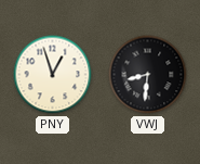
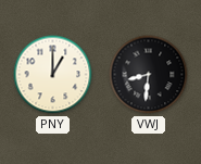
PNY: 12:57 -> 1:00 (53, 75)
